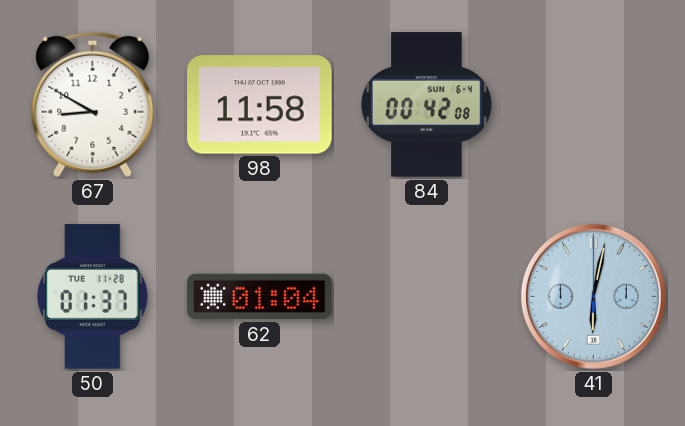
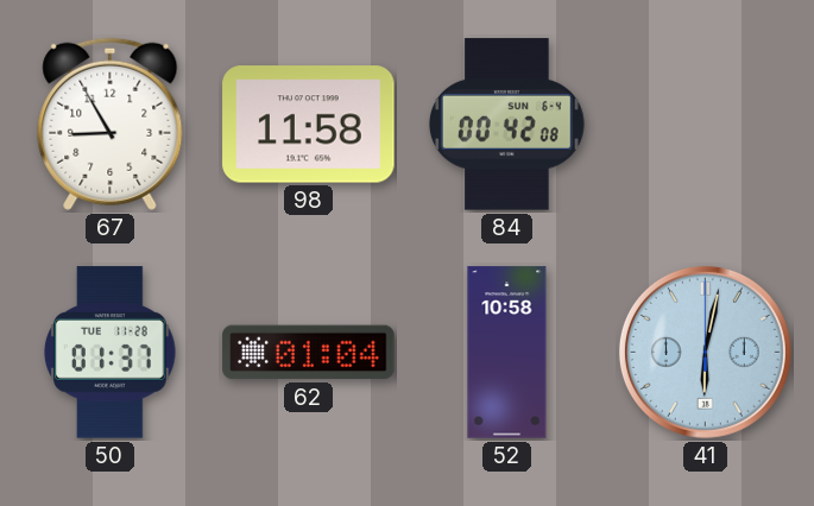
67: 8:50 -> 8:55 (111, 124)
52: none -> 10:58 (507, 353)
